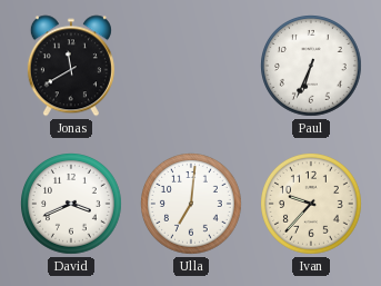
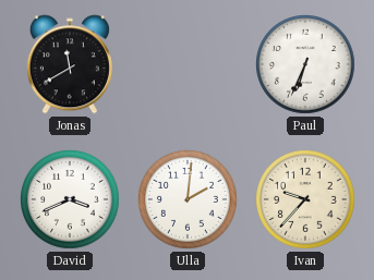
Ulla: 7:01 -> 2:01 (189, 200)
